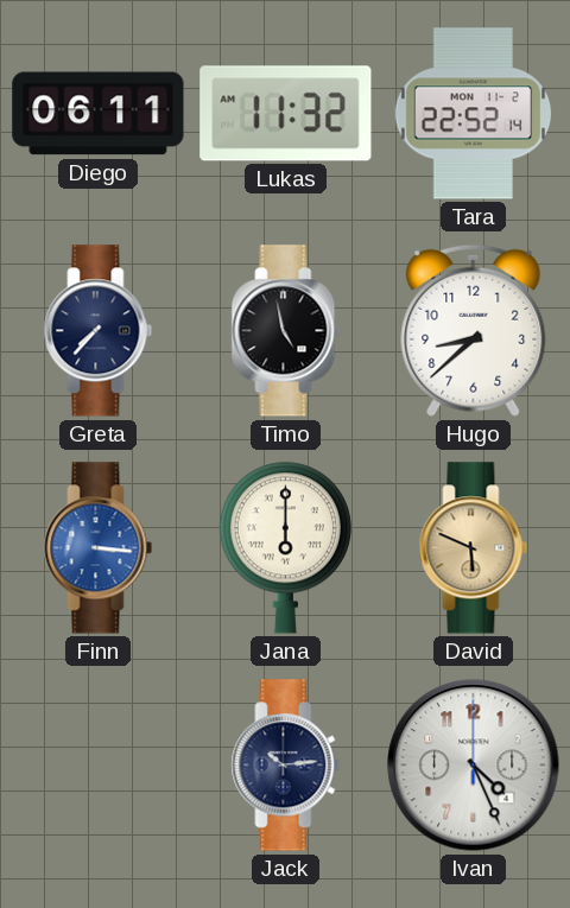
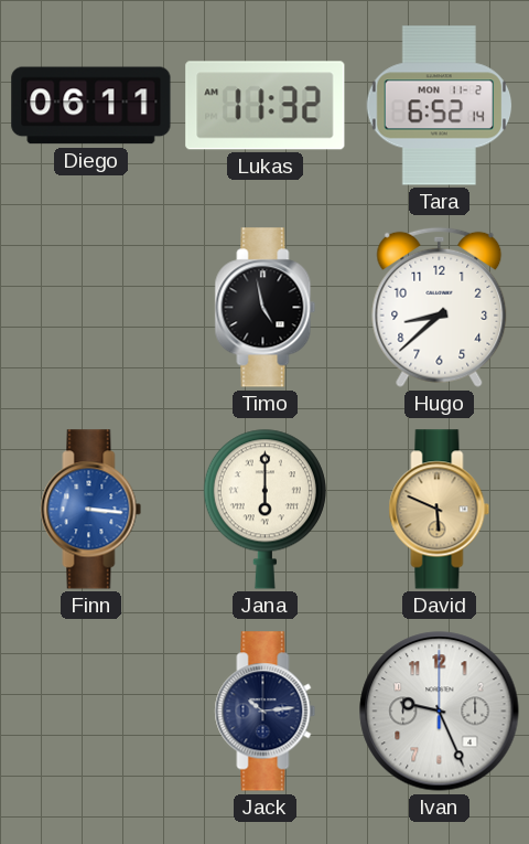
Tara: 22:52 -> 6:52 (440, 106)
Greta: 7:37 -> none (99, 331)
Ivan: 4:26 -> 9:26 (440, 712)
